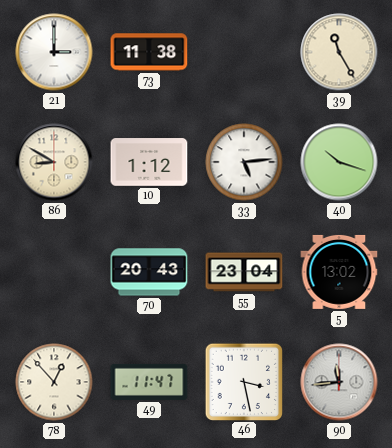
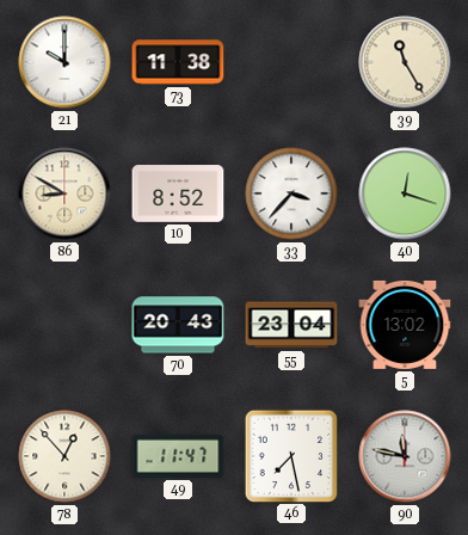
21: 3:00 -> 10:00 (64, 62)
10: 1:12 -> 8:52 (178, 193)
33: 5:14 -> 3:37 (291, 193)
40: 10:18 -> 12:18 (405, 193)
46: 3:28 -> 7:28 (290, 455)
90: 11:44 -> 11:47 (405, 456)
